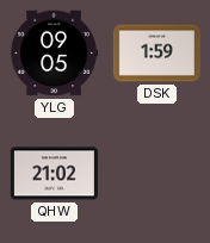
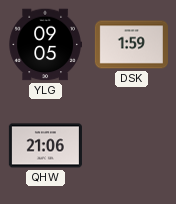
QHW: 21:02 -> 21:06 (45, 146)
